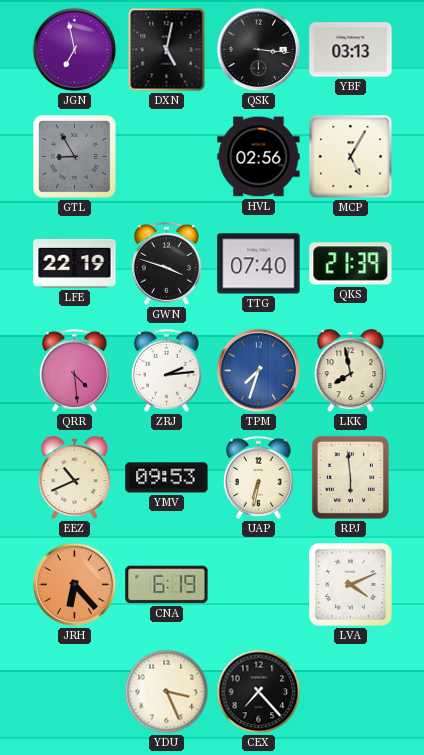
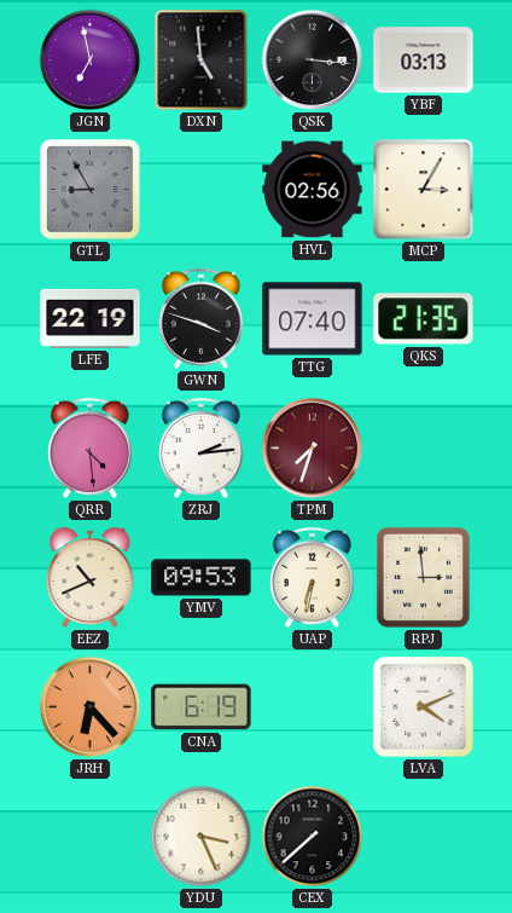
DXN: 5:02 -> 4:59 (202, 60)
MCP: 5:05 -> 3:05 (424, 190)
QKS: 21:39 -> 21:35 (424, 319)
TPM dial: blue -> burgundy (313, 449)
LKK: 7:58 -> none (351, 371)
RPJ: 5:59 -> 2:59 (423, 577)
CEX: 7:23 -> 7:38 (313, 837)
